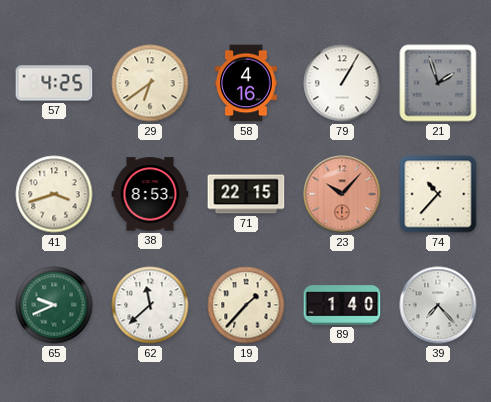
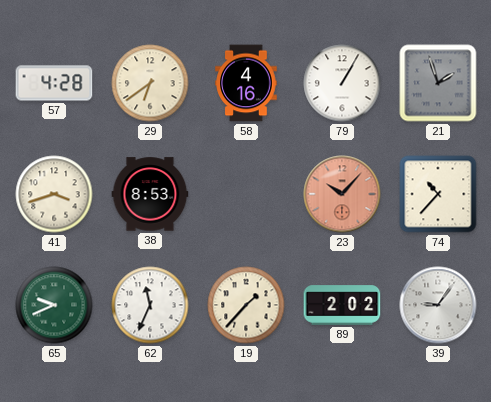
57: 4:25 -> 4:28 (54, 83)
71: 22:15 -> none (246, 194)
62: 11:38 -> 11:34 (150, 305)
89: 1:40 -> 2:02 (342, 305)
39: 7:23 -> 9:06 (438, 305)
